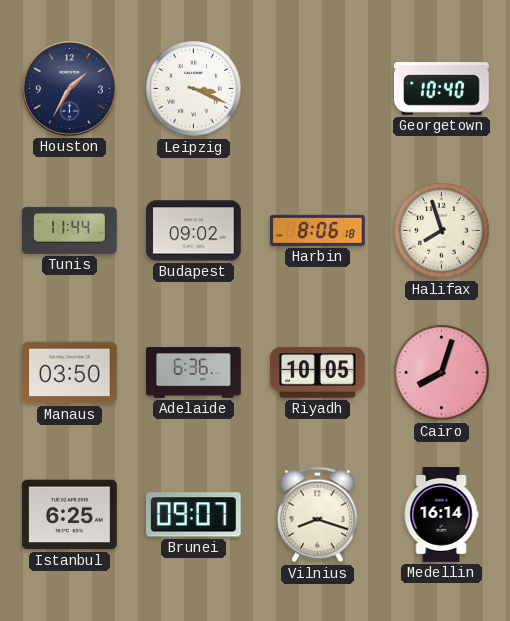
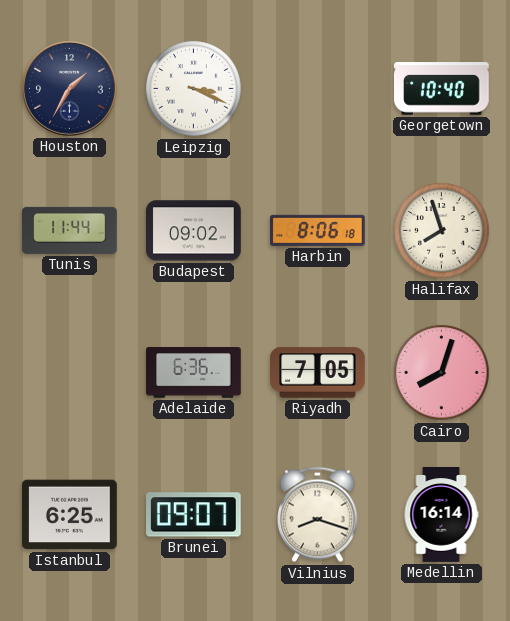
Manaus: 03:50 -> none (70, 373)
Riyadh: 10:05 -> 7:05 (318, 373)
